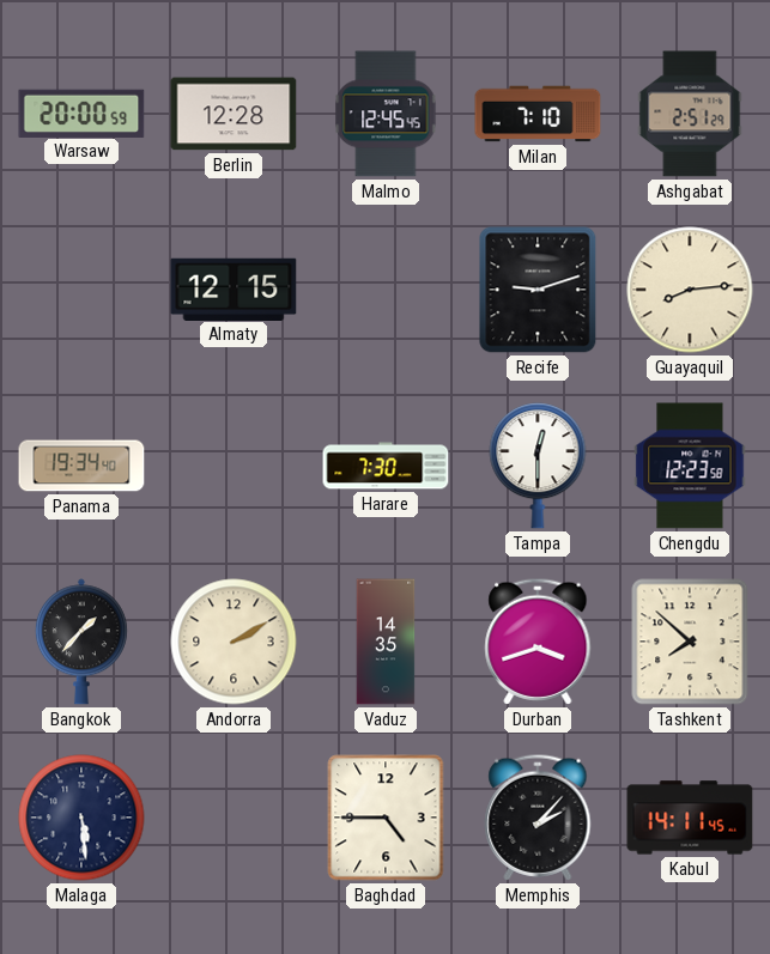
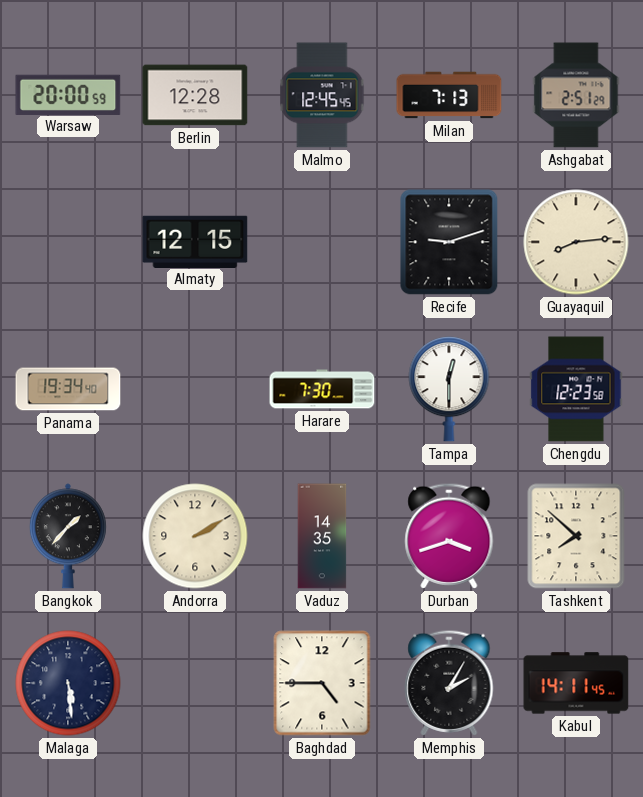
Milan: 7:10 -> 7:13 (449, 95)
Memphis: 2:07 -> 2:05 (449, 683)
